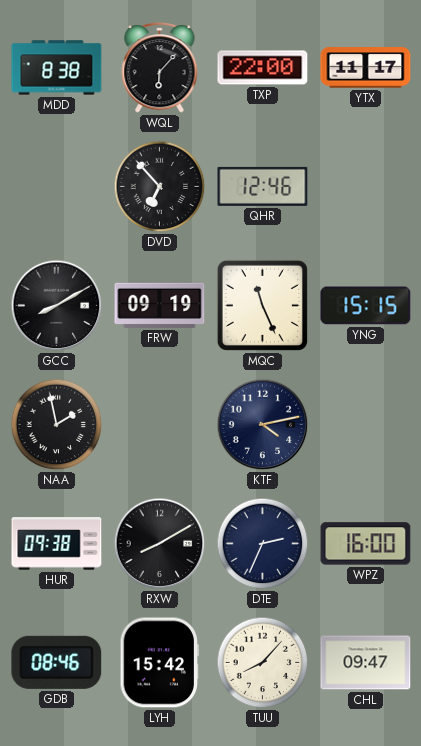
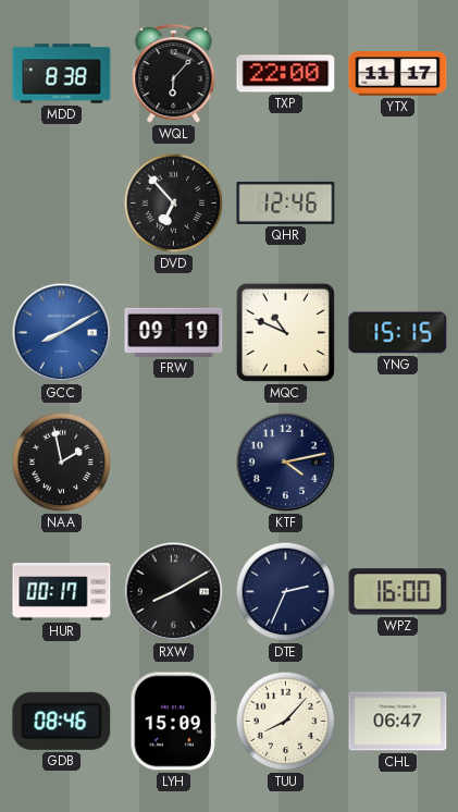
GCC dial: black -> blue (62, 333)
MQC: 11:26 -> 10:49 (285, 332)
HUR: 09:38 -> 00:17 (62, 592)
LYH: 15:42 -> 15:09 (174, 722)
CHL: 09:47 -> 06:47 (398, 722)
